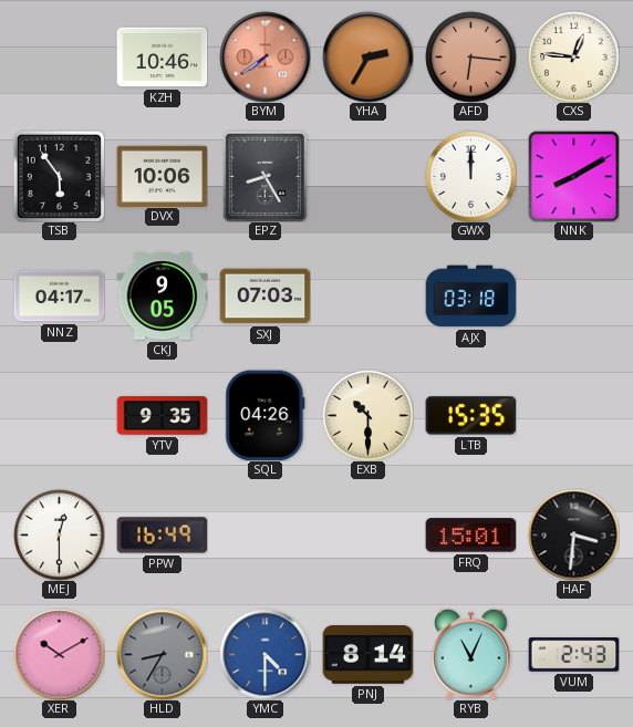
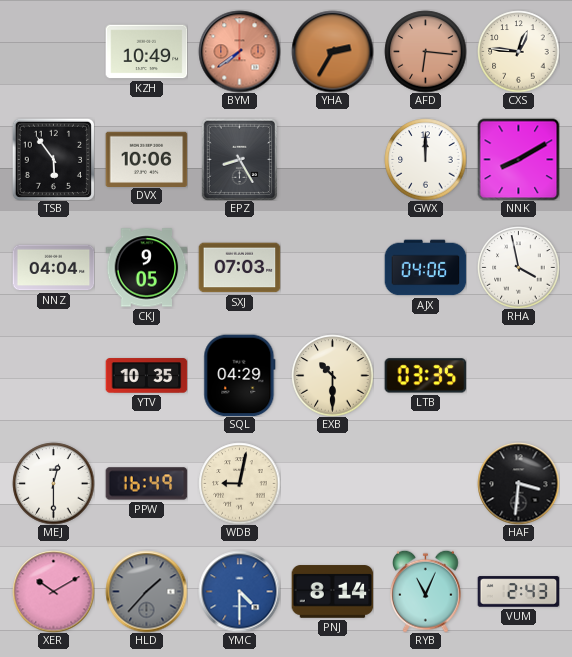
KZH: 10:46 -> 10:49 (146, 52)
NNZ: 04:17 -> 04:04 (53, 268)
AJX: 03:18 -> 04:06 (425, 268)
RHA: none -> 3:58 (518, 267)
YTV: 9:35 -> 10:35 (146, 376)
SQL: 04:26 -> 04:29 (240, 375)
LTB: 15:35 -> 03:35 (425, 376)
WDB: none -> 9:02 (239, 483)
FRQ: 15:01 -> none (470, 536)
HLD: 8:35 -> 1:37 (146, 591)
